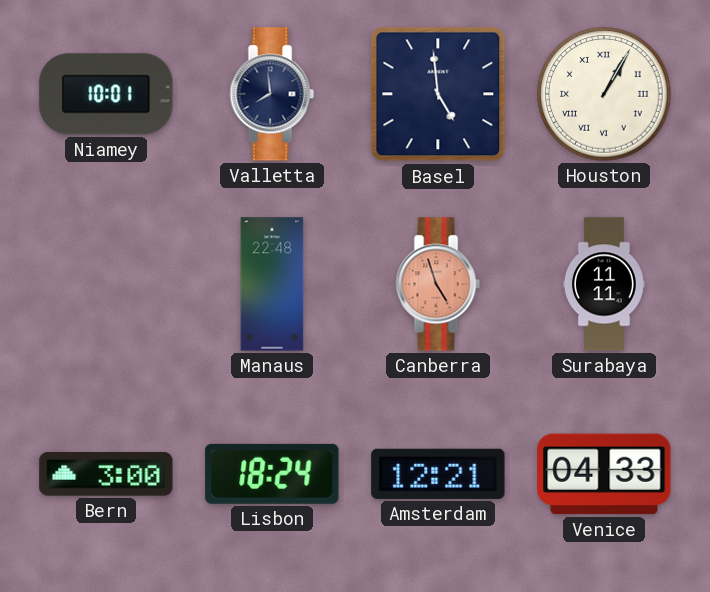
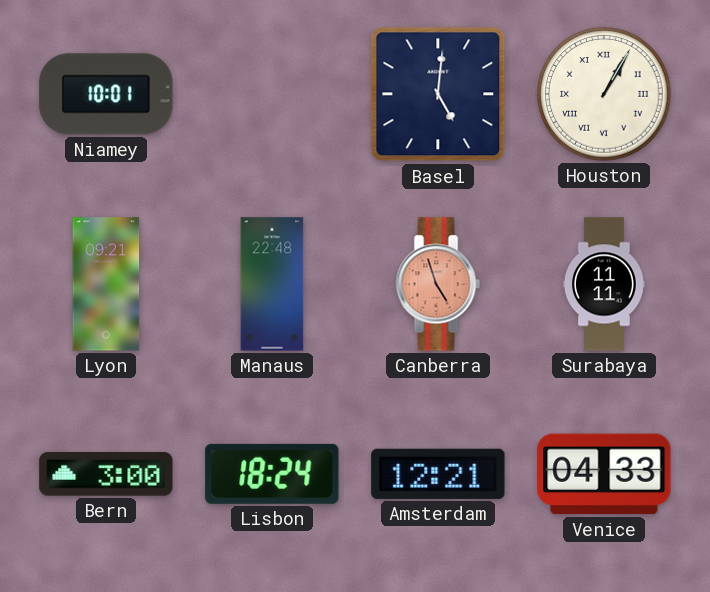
Valletta: 7:59 -> none (272, 94)
Basel: 4:59 -> 5:01 (438, 94)
Lyon: none -> 09:21 (106, 284)
